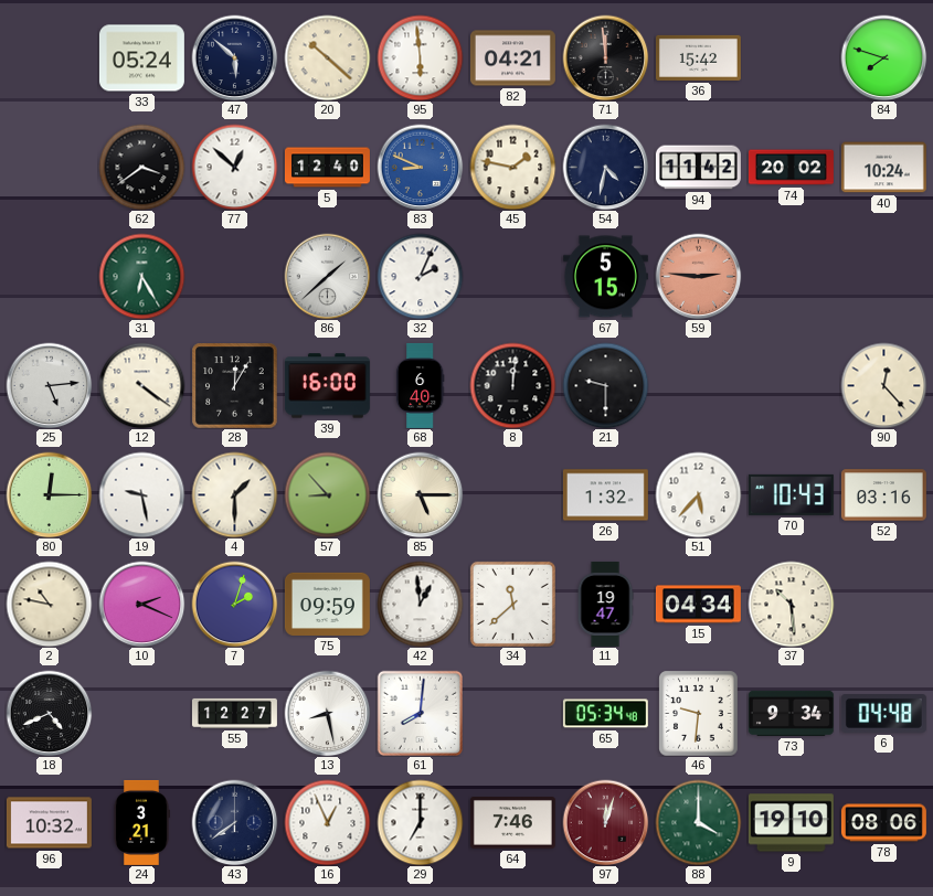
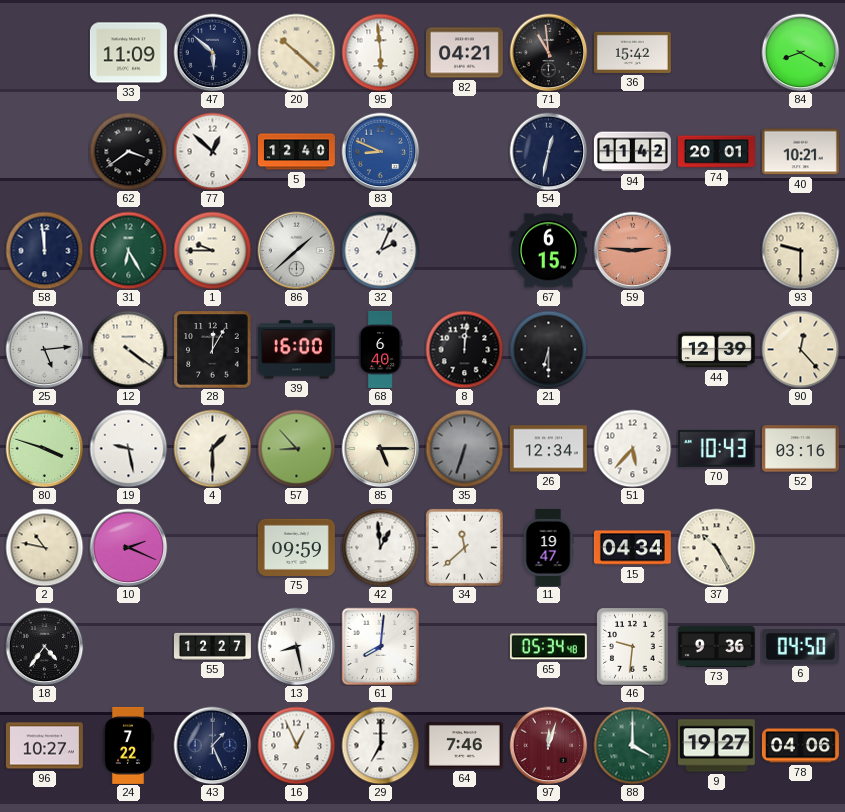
33: 05:24 -> 11:09 (128, 53)
71: 11:59 -> 10:59 (548, 52)
84: 7:48 -> 8:20 (800, 52)
45: 1:47 -> none (512, 167)
54: 4:32 -> 12:32 (548, 151)
74: 20:02 -> 20:01 (716, 152)
40: 10:24 -> 10:21 (800, 152)
58: none -> 11:59 (44, 250)
1: none -> 9:45 (212, 250)
67: 5:15 -> 6:15 (548, 251)
93: none -> 9:30 (800, 250)
21: 9:30 -> 6:30 (548, 349)
44: none -> 12:39 (716, 350)
80: 12:15 -> 3:48 (44, 448)
35: none -> 6:33 (464, 448)
26: 1:32 -> 12:34 (548, 449)
7: 2:03 -> none (234, 604)
37: 10:29 -> 10:25 (716, 547)
18: 4:41 -> 4:36 (44, 646)
73: 9:34 -> 9:36 (716, 646)
6: 04:48 -> 04:50 (800, 647)
96: 10:32 -> 10:27 (44, 746)
24: 3:21 -> 7:22 (127, 745)
43: 7:39 -> 1:26 (212, 745)
9: 19:10 -> 19:27 (716, 746)
78: 08:06 -> 04:06 (800, 746)
